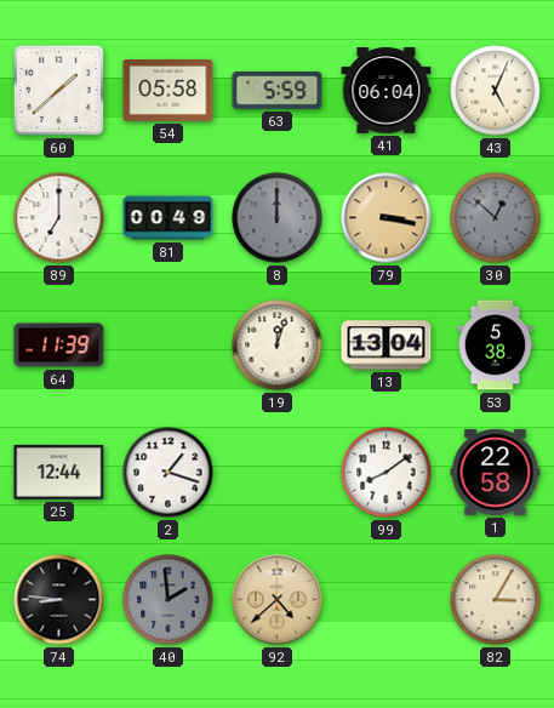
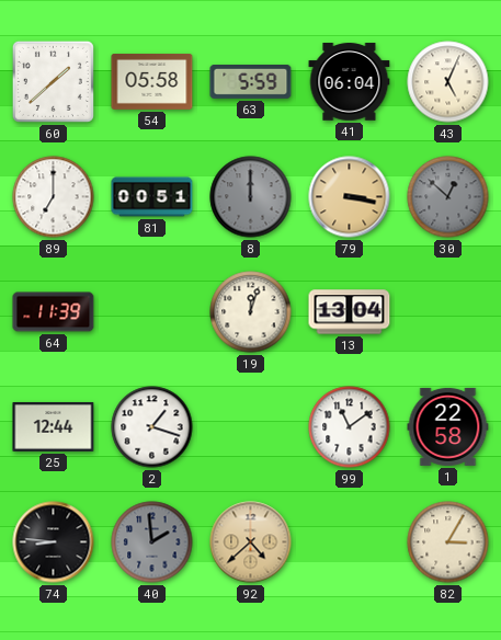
81: 00:49 -> 00:51 (152, 197)
53: 5:38 -> none (496, 346)
99: 8:09 -> 11:09 (350, 427)
